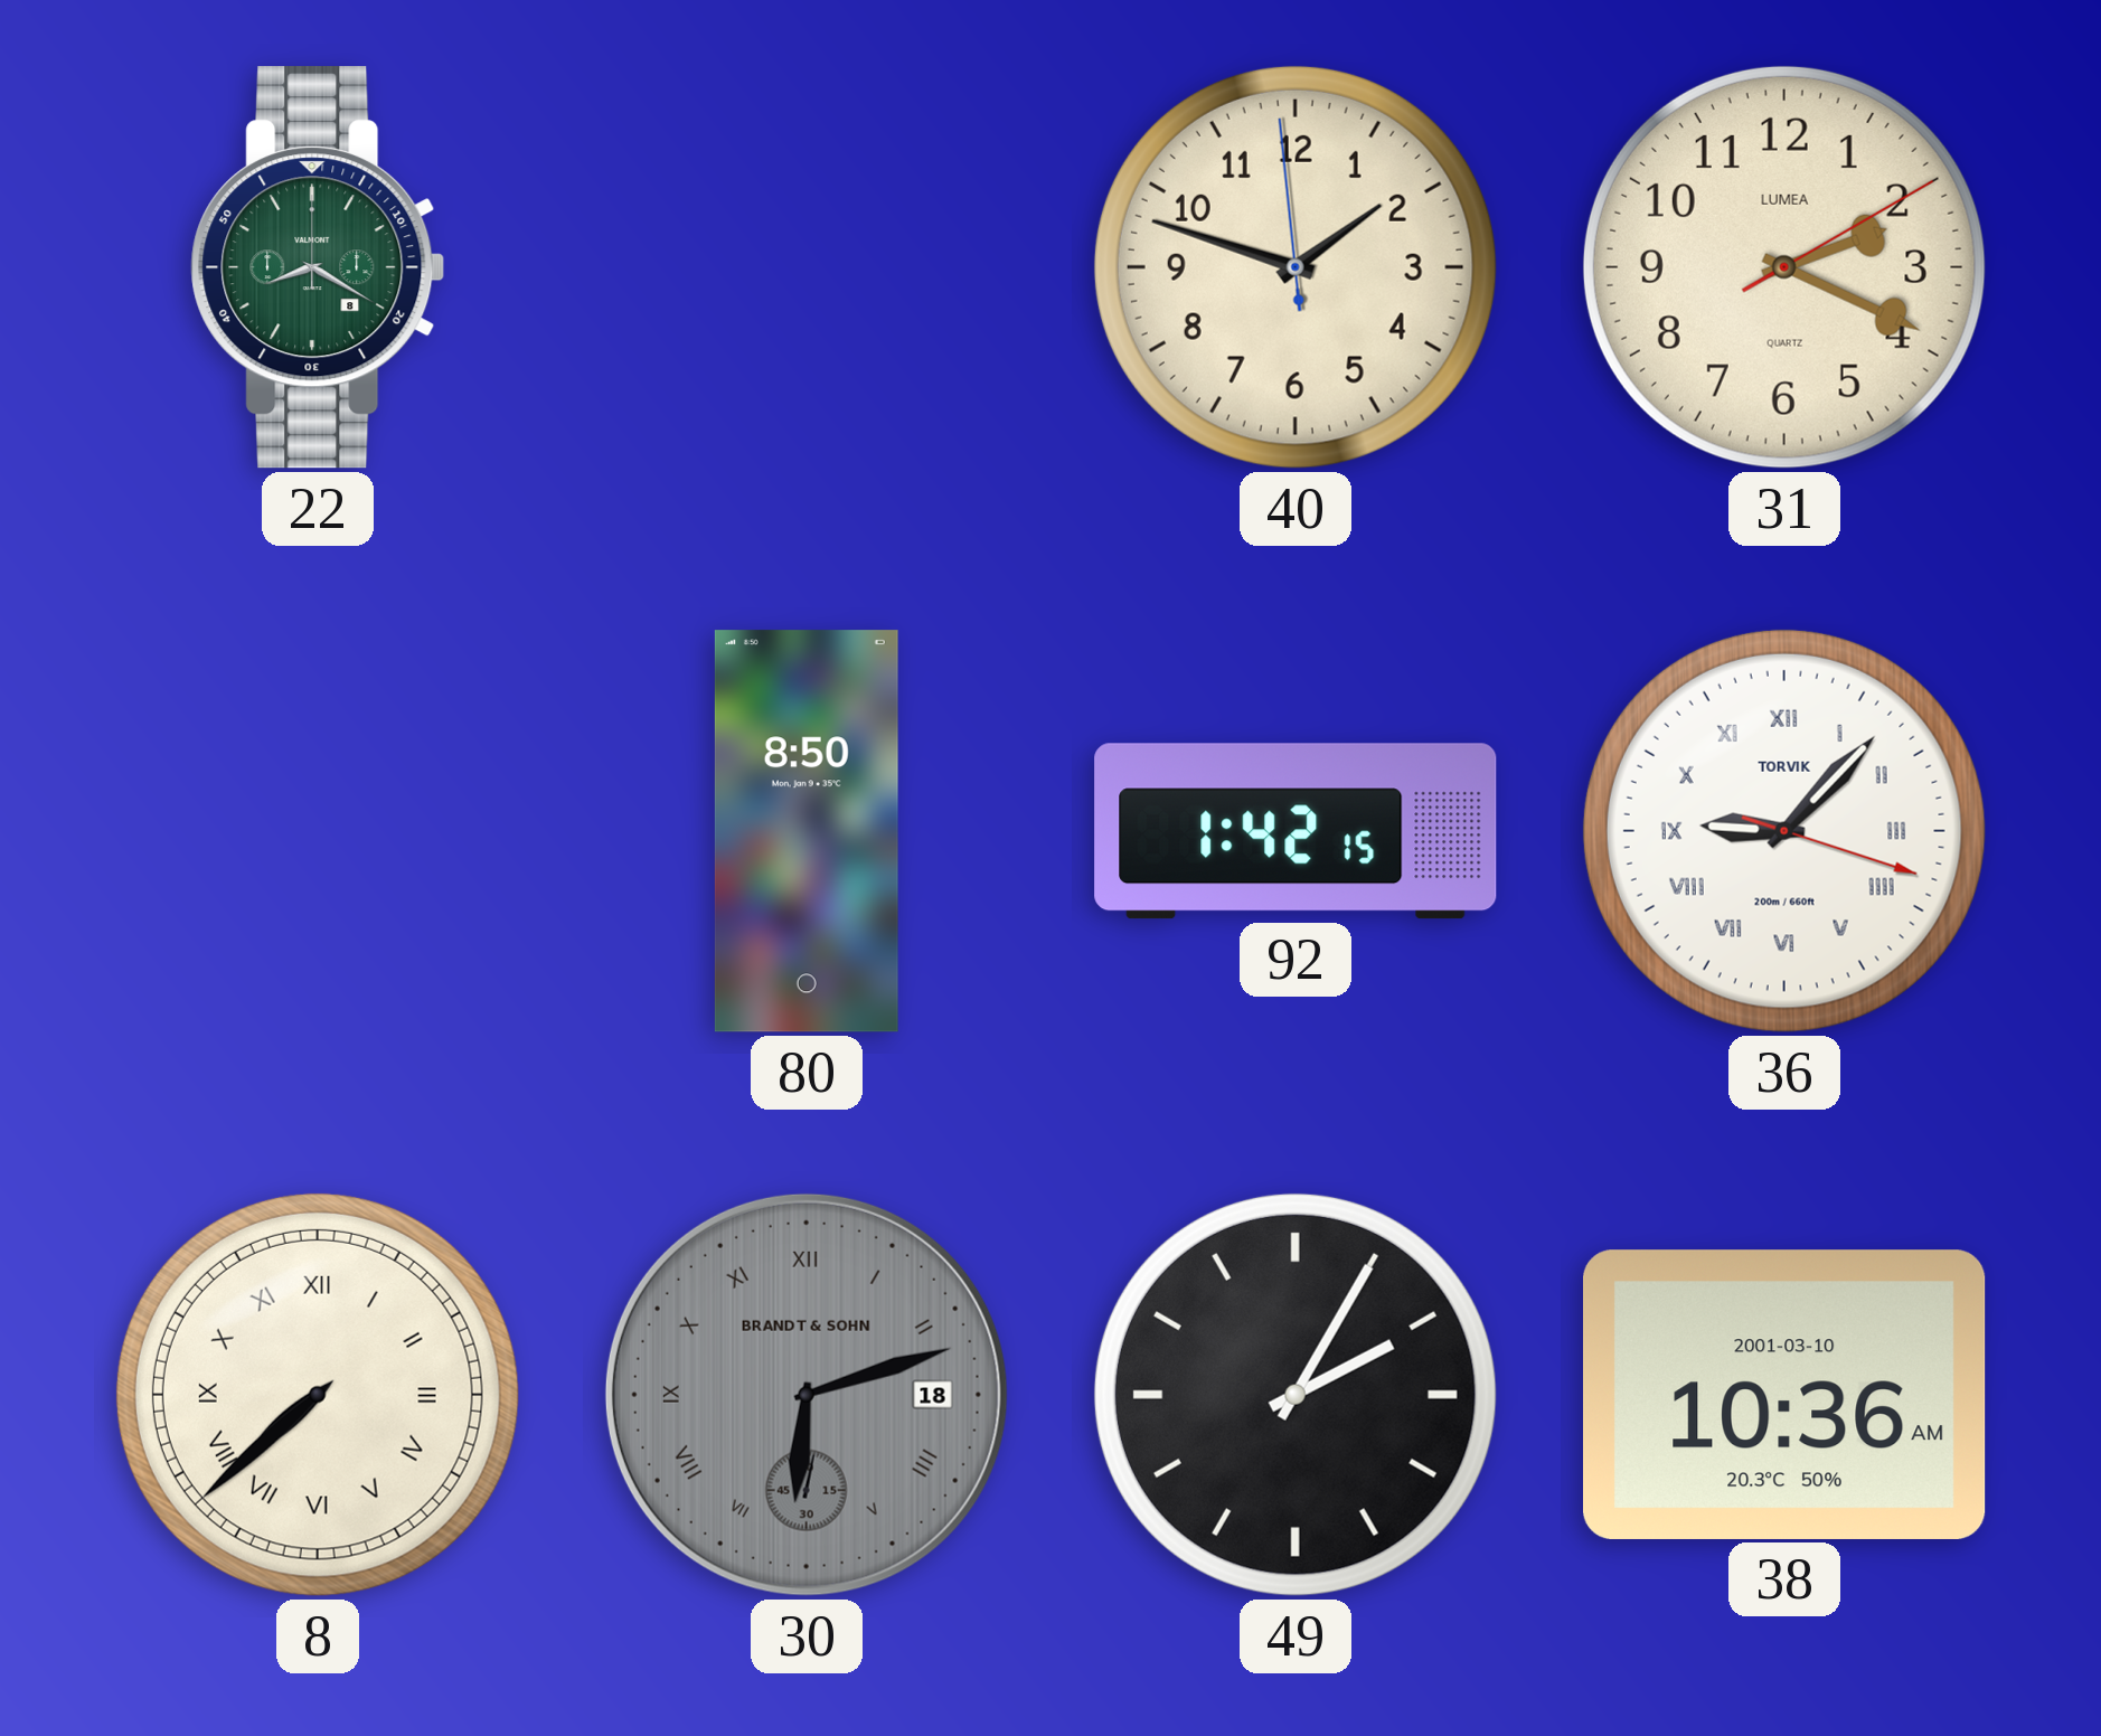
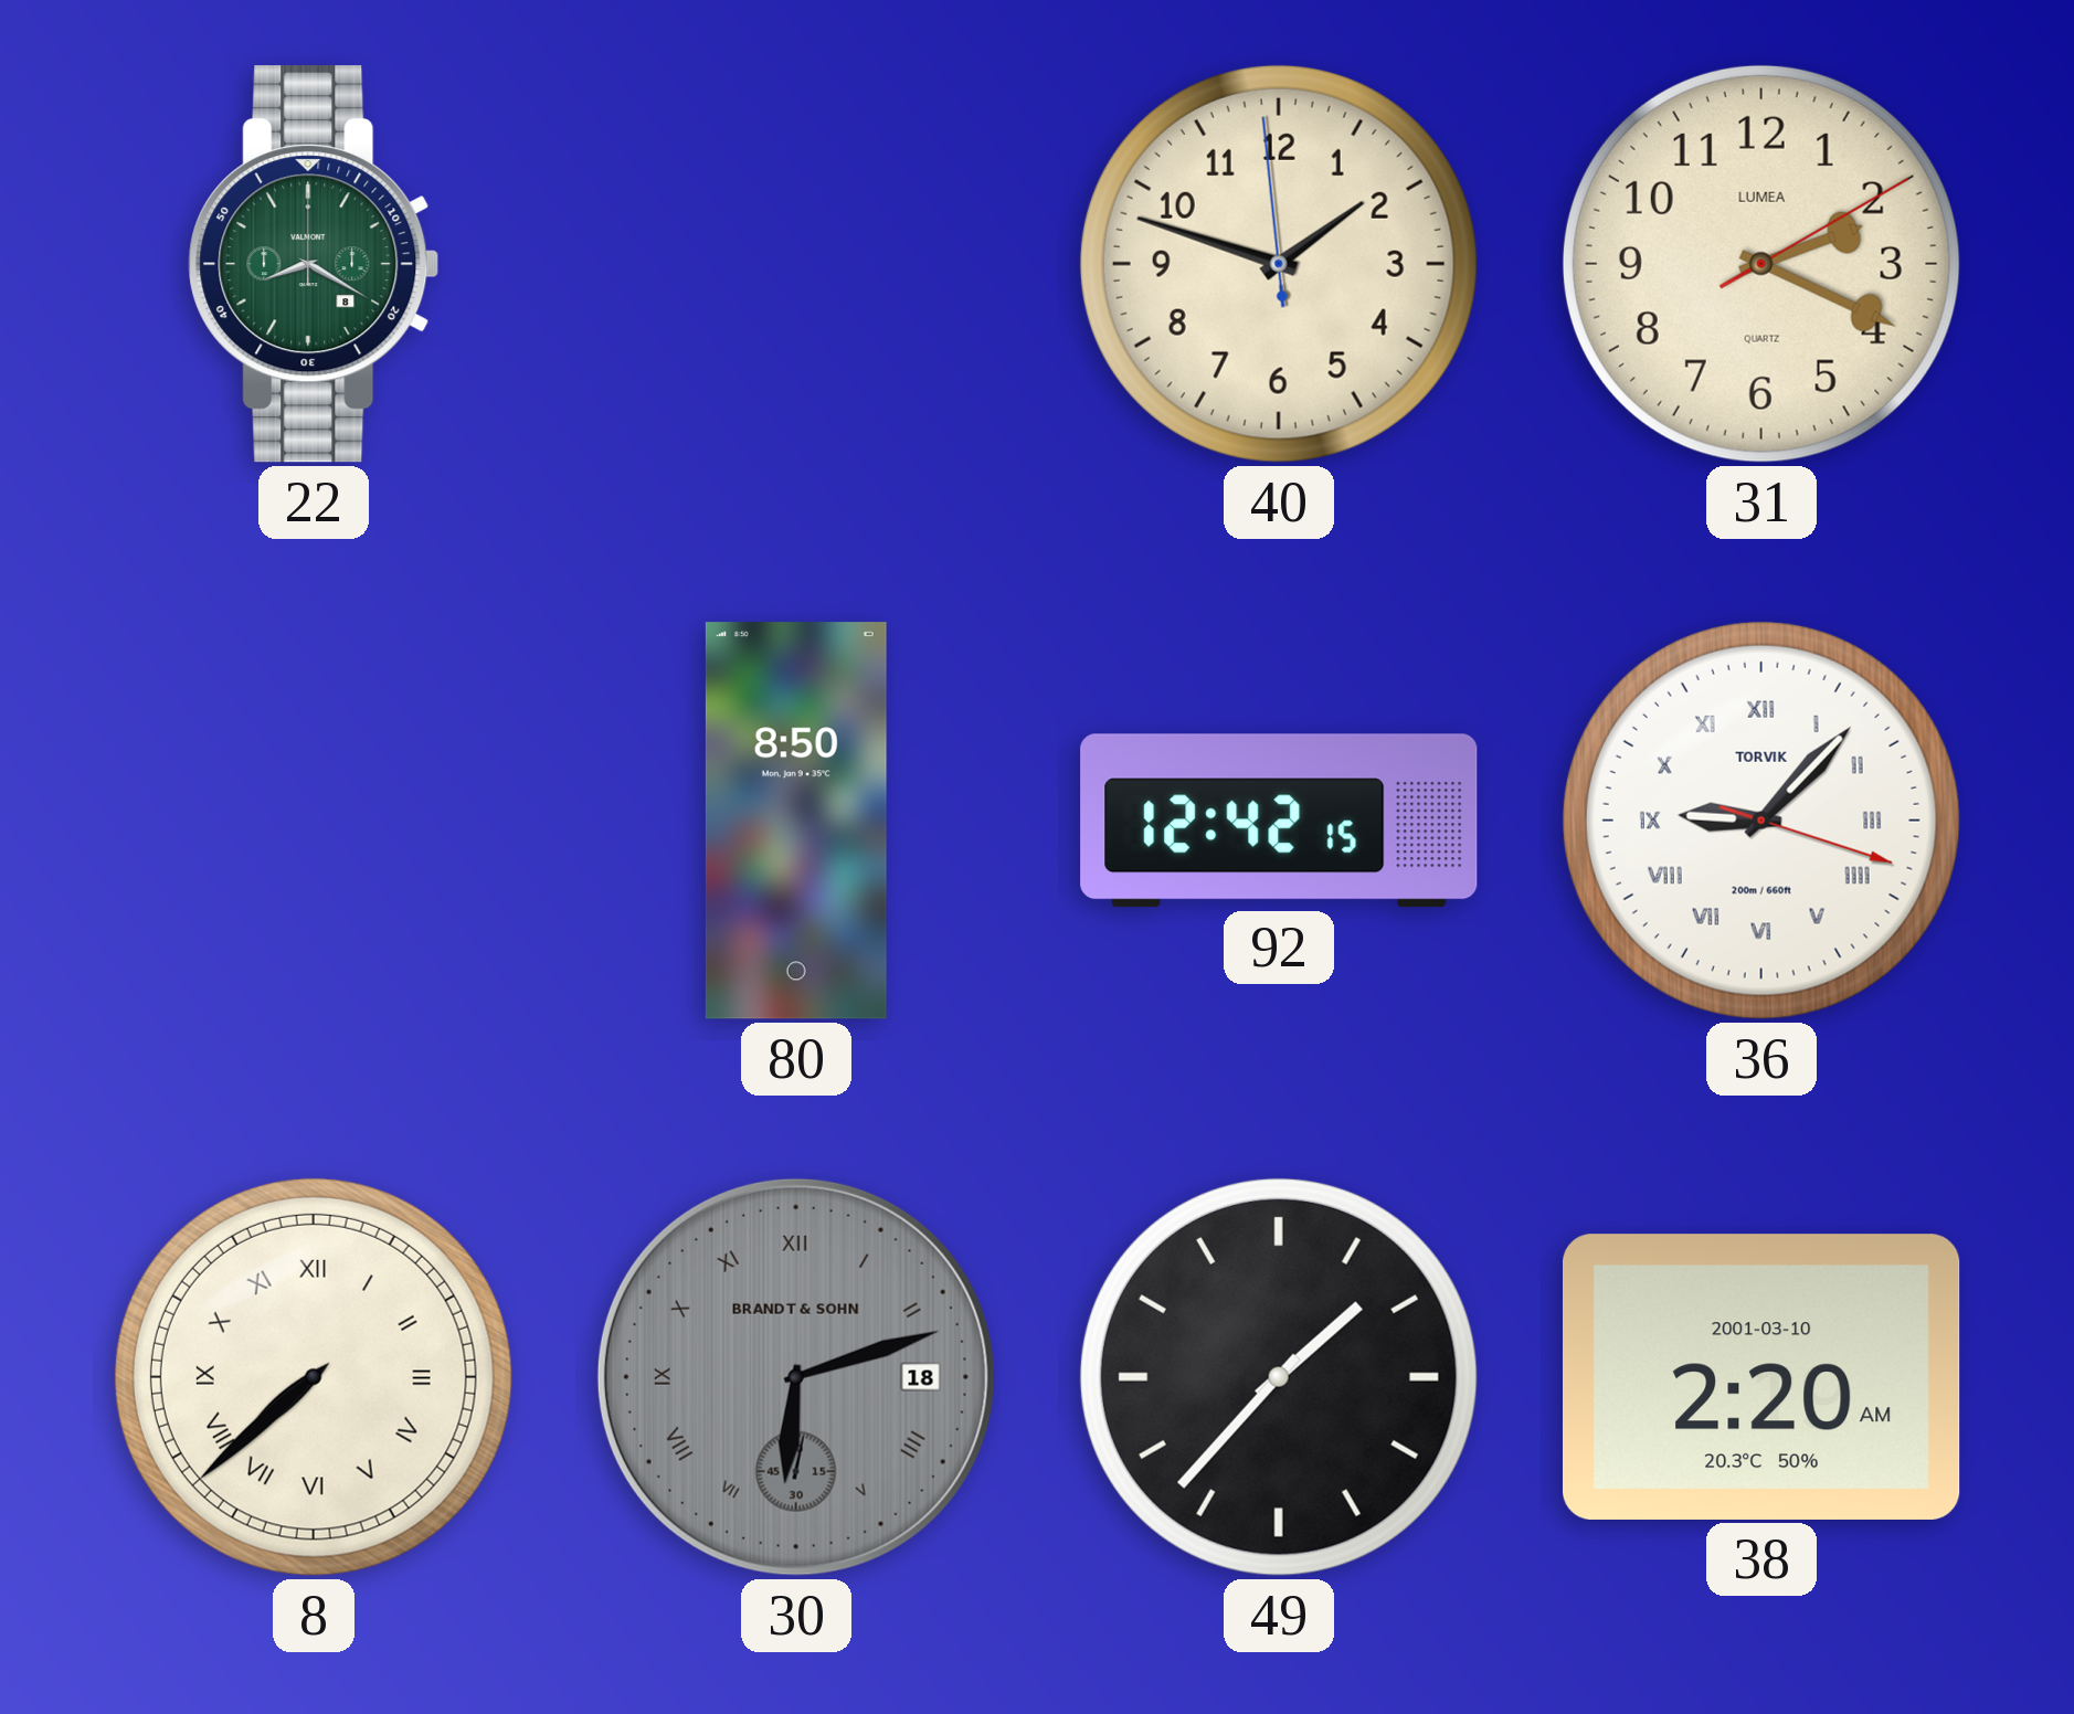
92: 1:42 -> 12:42 (1279, 821)
49: 2:05 -> 1:37 (1279, 1377)
38: 10:36 -> 2:20 (1763, 1377)
